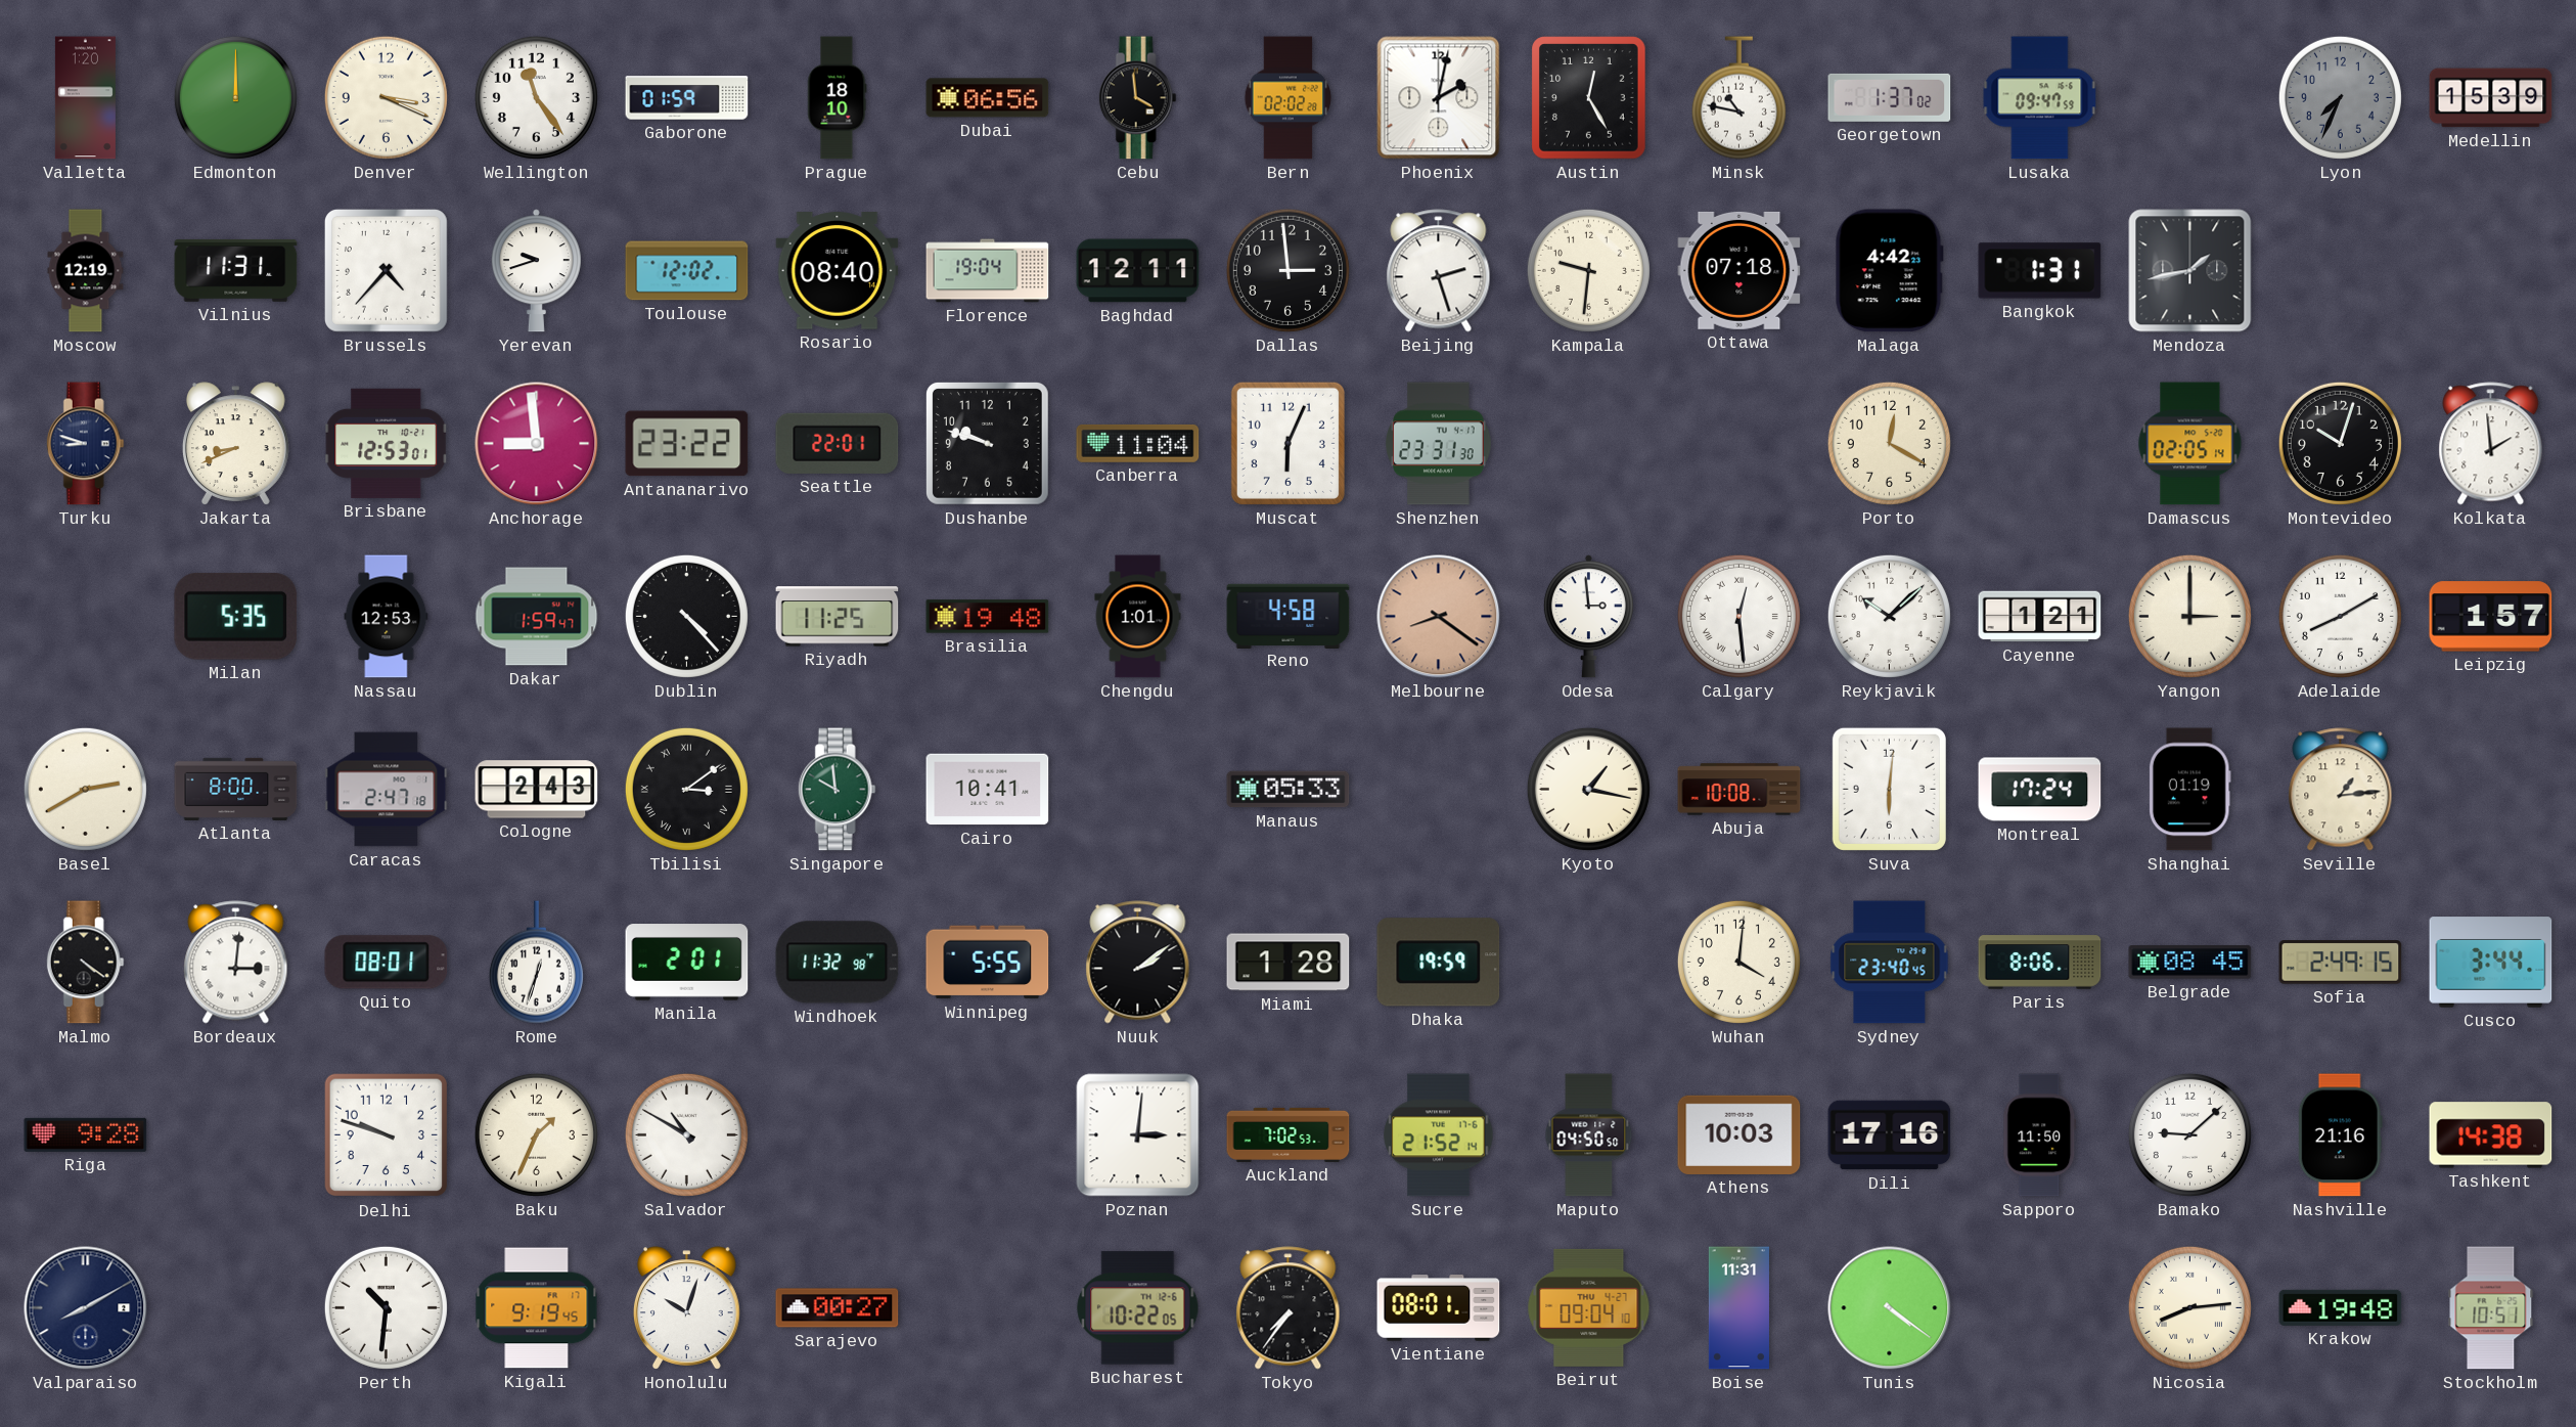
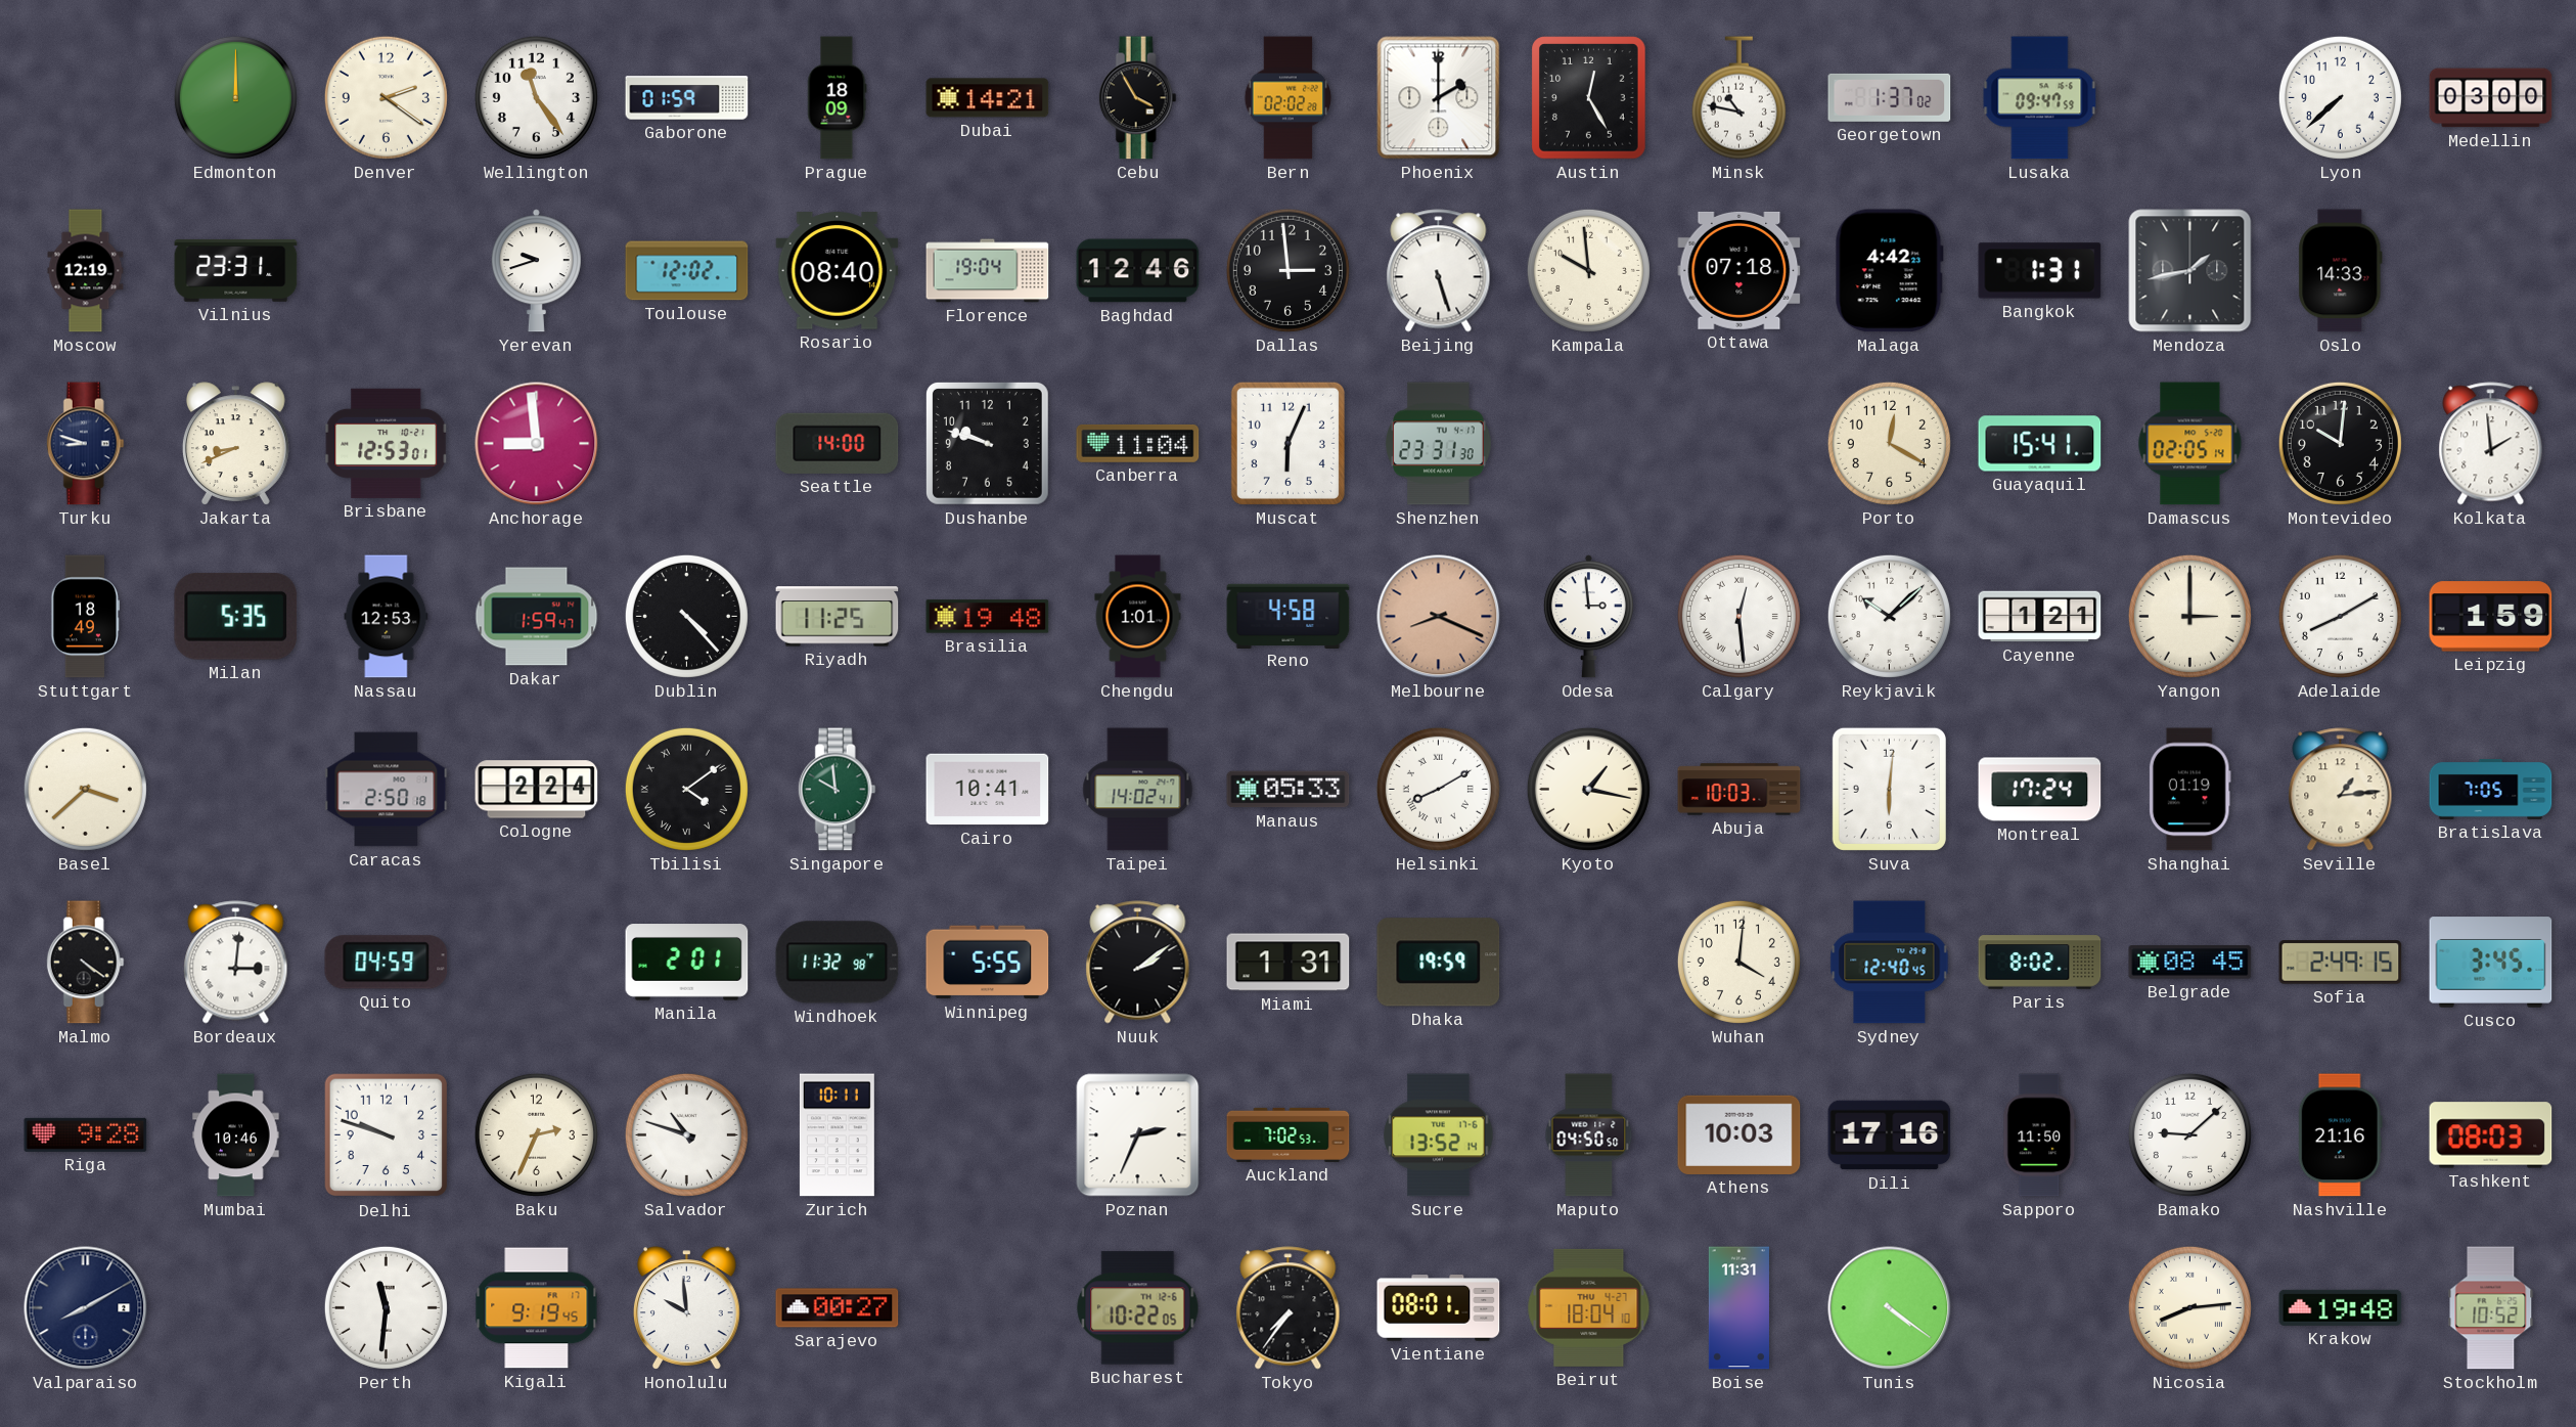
Valletta: 1:20 -> none (85, 98)
Denver: 3:19 -> 2:21 (386, 97)
Prague: 18:10 -> 18:09 (837, 98)
Dubai: 06:56 -> 14:21 (988, 98)
Cebu: 3:59 -> 3:55 (1137, 98)
Phoenix: 2:02 -> 2:00 (1439, 98)
Lyon: 7:34 -> 7:38 (2340, 97)
Lyon dial: grey -> white (2340, 97)
Medellin: 15:39 -> 03:00 (2491, 98)
Vilnius: 11:31 -> 23:31 (236, 270)
Brussels: 4:37 -> none (386, 270)
Baghdad: 12:11 -> 12:46 (1138, 271)
Beijing: 2:27 -> 5:27 (1439, 271)
Kampala: 9:31 -> 9:59 (1588, 270)
Oslo: none -> 14:33 (2341, 271)
Antananarivo: 23:22 -> none (687, 444)
Seattle: 22:01 -> 14:00 (838, 443)
Guayaquil: none -> 15:41 (2040, 444)
Montevideo: 10:03 -> 10:01 (2340, 443)
Stuttgart: none -> 18:49 (86, 617)
Melbourne: 8:21 -> 8:19 (1439, 617)
Leipzig: 1:57 -> 1:59 (2491, 617)
Basel: 2:40 -> 3:38 (85, 789)
Atlanta: 8:00 -> none (236, 789)
Caracas: 2:47 -> 2:50 (387, 790)
Cologne: 2:43 -> 2:24 (537, 790)
Tbilisi: 3:09 -> 4:09 (686, 789)
Taipei: none -> 14:02 (1138, 790)
Helsinki: none -> 8:10 (1438, 789)
Abuja: 10:08 -> 10:03 (1739, 790)
Bratislava: none -> 7:05 (2491, 790)
Quito: 08:01 -> 04:59 (387, 963)
Rome: 12:33 -> none (536, 963)
Miami: 1:28 -> 1:31 (1289, 963)
Sydney: 23:40 -> 12:40 (1890, 963)
Paris: 8:06 -> 8:02 (2040, 963)
Cusco: 3:44 -> 3:45 (2491, 963)
Mumbai: none -> 10:46 (236, 1135)
Baku: 1:34 -> 2:34 (536, 1134)
Salvador: 10:50 -> 10:48 (686, 1134)
Zurich: none -> 10:11 (837, 1135)
Poznan: 3:01 -> 2:34 (1138, 1135)
Sucre: 21:52 -> 13:52 (1439, 1135)
Tashkent: 14:38 -> 08:03 (2491, 1135)
Perth: 10:31 -> 11:31 (386, 1307)
Honolulu: 10:03 -> 9:59 (686, 1308)
Beirut: 09:04 -> 18:04 (1589, 1307)
Stockholm: 10:51 -> 10:52 (2491, 1308)
